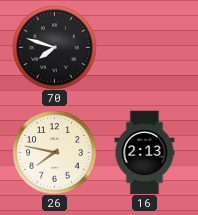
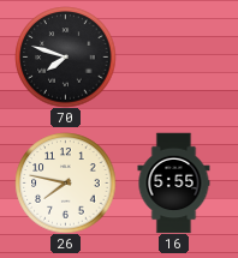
16: 2:13 -> 5:55 (174, 182)
